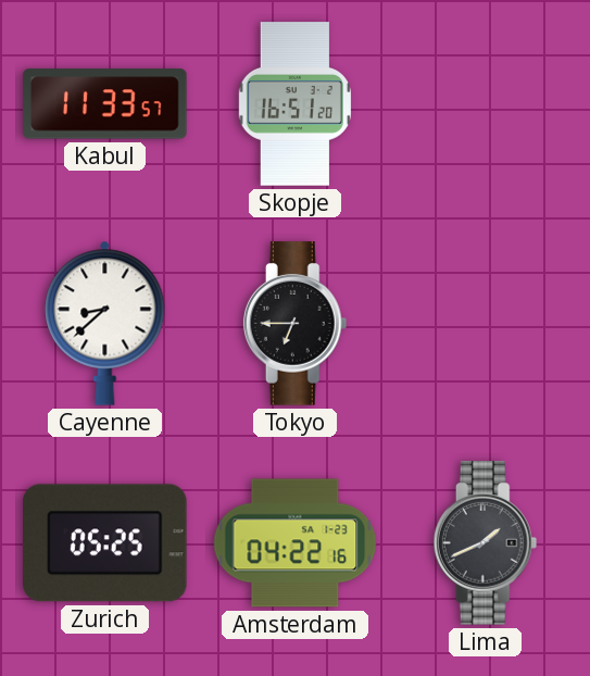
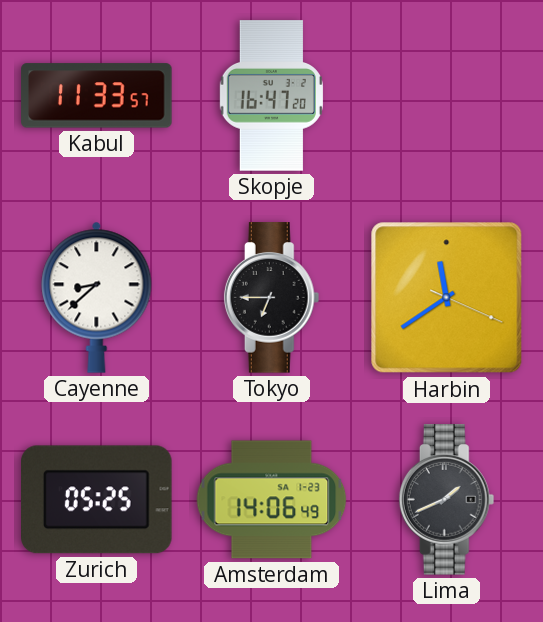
Skopje: 16:51 -> 16:47 (271, 96)
Harbin: none -> 11:39 (447, 298)
Amsterdam: 04:22 -> 14:06 (272, 500)
